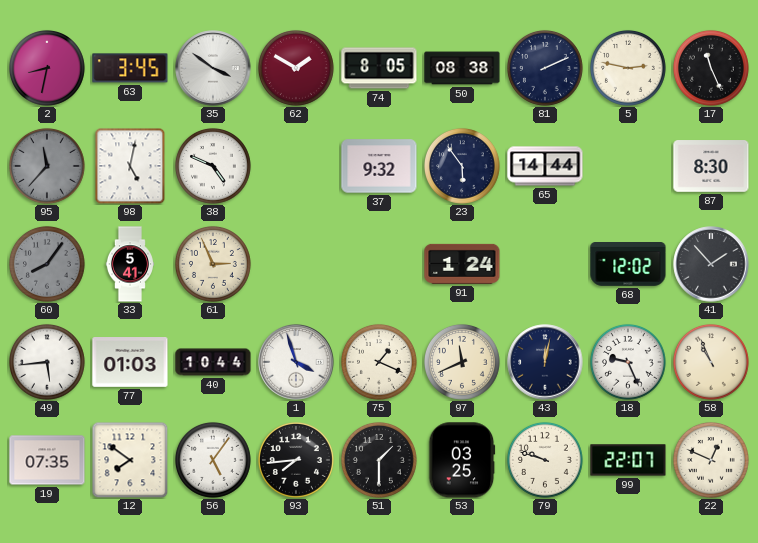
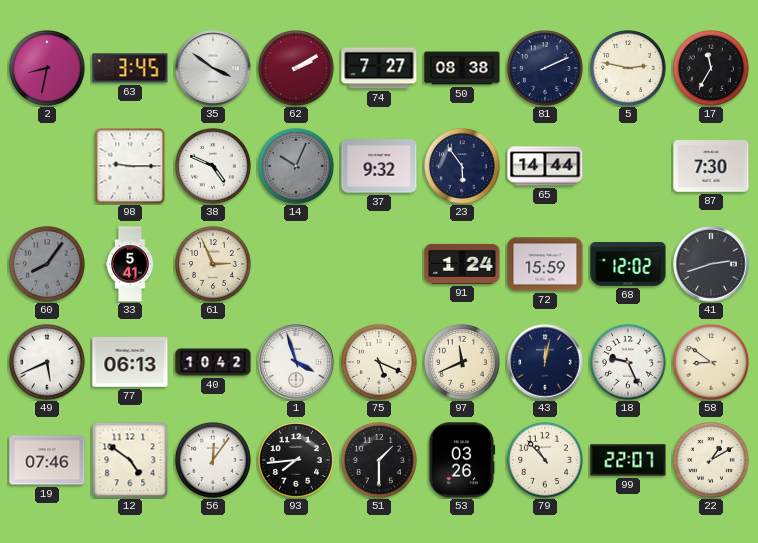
62: 1:50 -> 2:10 (296, 68)
74: 8:05 -> 7:27 (379, 68)
17: 11:26 -> 11:35 (711, 68)
95: 11:37 -> none (47, 166)
98: 5:02 -> 9:15 (130, 166)
14: none -> 10:04 (296, 166)
87: 8:30 -> 7:30 (711, 166)
72: none -> 15:59 (545, 264)
41: 1:53 -> 2:42 (711, 264)
49: 5:44 -> 5:41 (47, 362)
77: 01:03 -> 06:13 (130, 362)
40: 10:44 -> 10:42 (213, 362)
75: 1:19 -> 5:19 (379, 362)
58: 10:56 -> 8:51 (711, 362)
19: 07:35 -> 07:46 (47, 460)
12: 7:51 -> 4:51 (130, 460)
56: 5:06 -> 12:06 (213, 460)
53: 03:25 -> 03:26 (462, 460)
79: 9:48 -> 10:53 (545, 460)
22: 12:49 -> 1:10 (711, 460)
